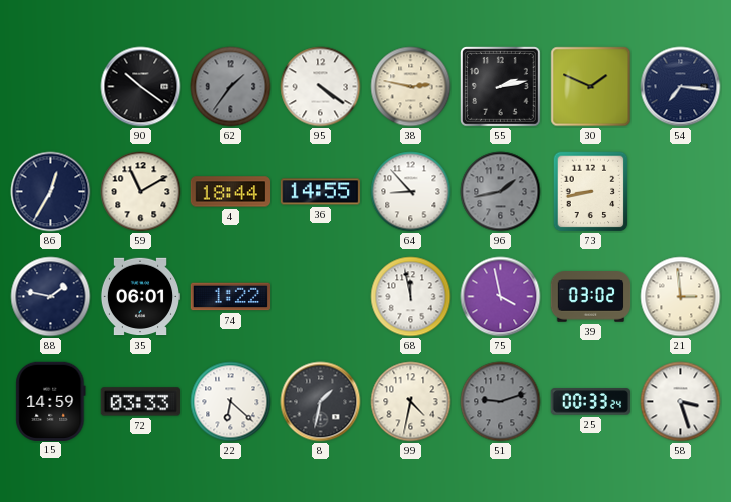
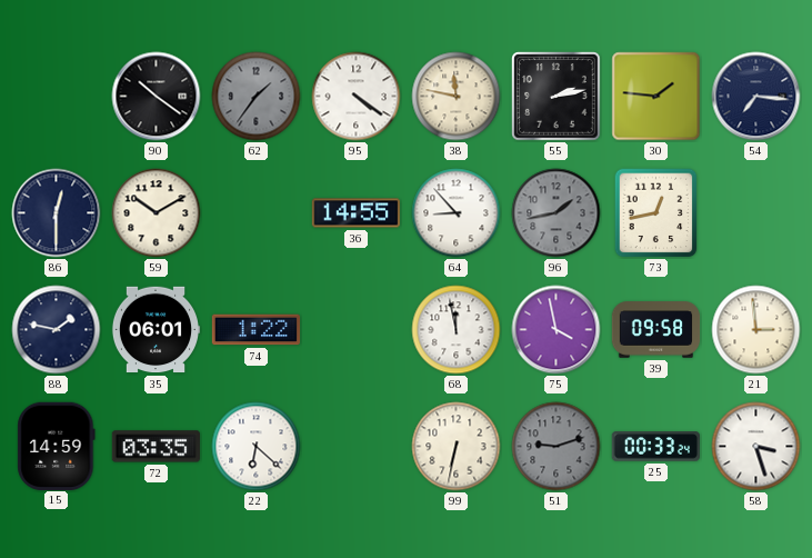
38: 2:47 -> 11:47 (457, 97)
30: 1:49 -> 1:46 (656, 97)
86: 12:35 -> 12:30 (57, 213)
59: 11:10 -> 10:10 (157, 213)
4: 18:44 -> none (230, 192)
73: 8:43 -> 12:43 (656, 213)
39: 03:02 -> 09:58 (656, 330)
72: 03:33 -> 03:35 (156, 447)
8: 1:32 -> none (321, 402)
99: 4:32 -> 6:32 (457, 447)
